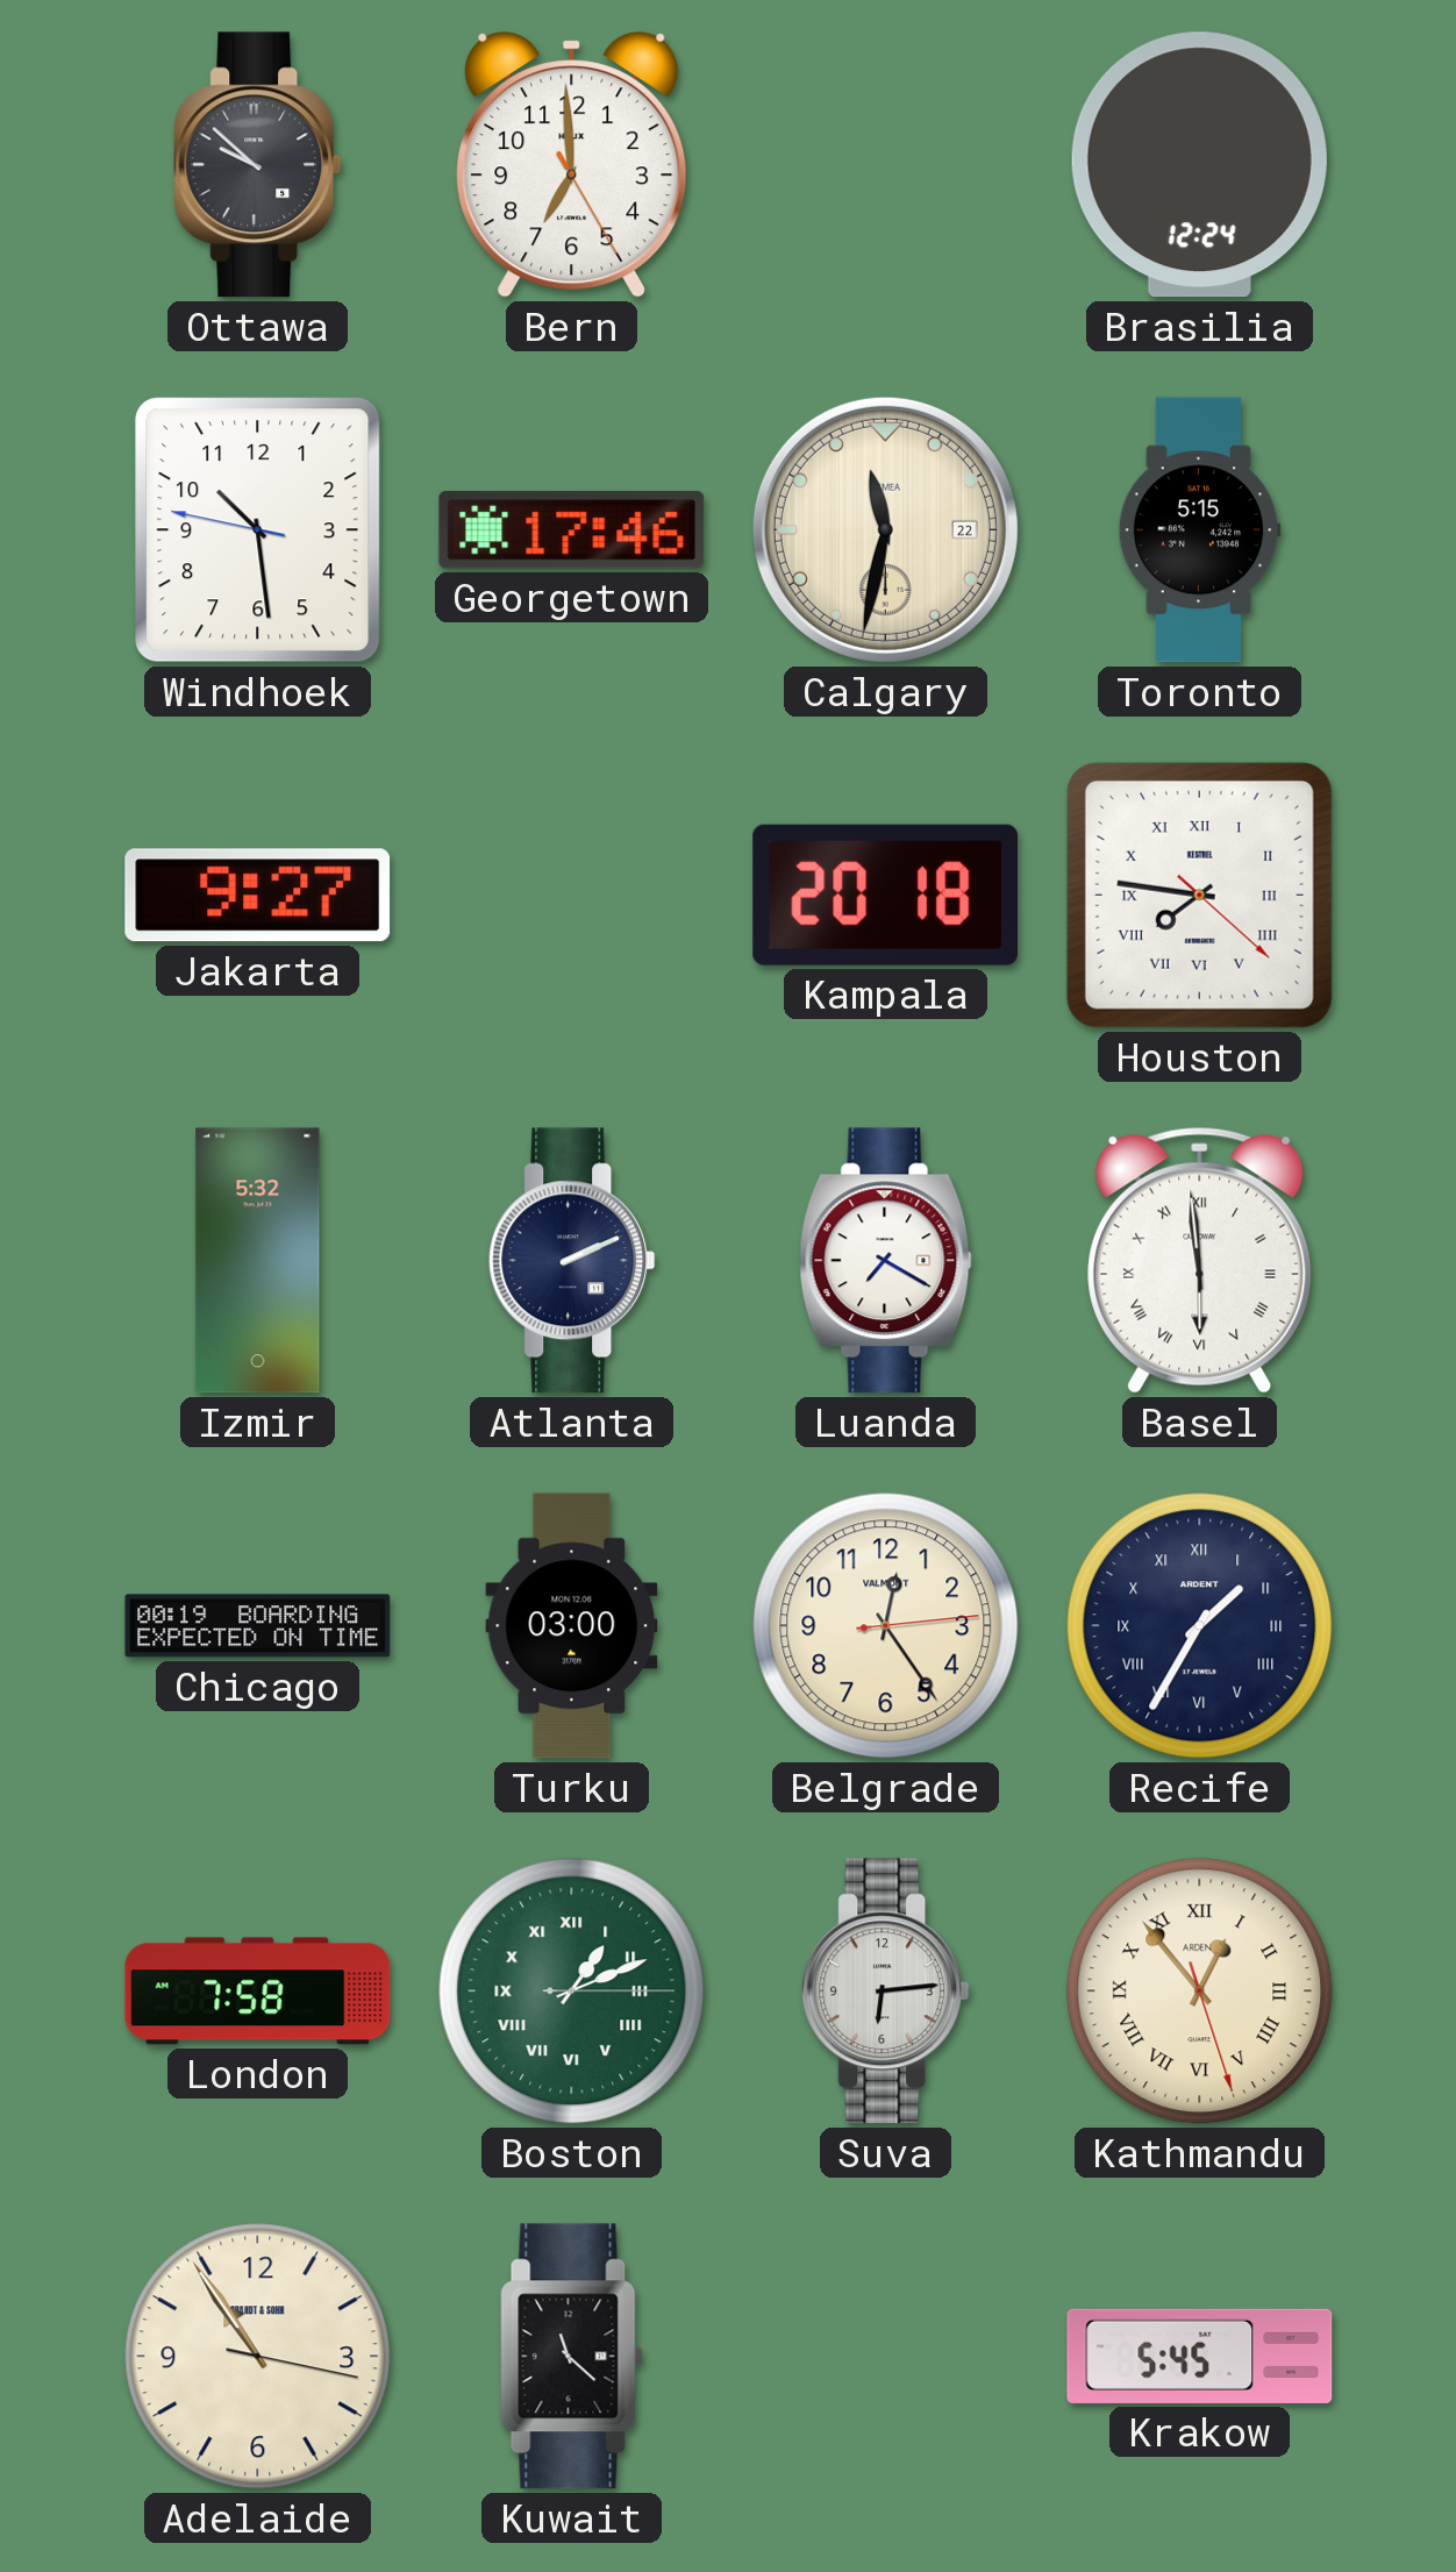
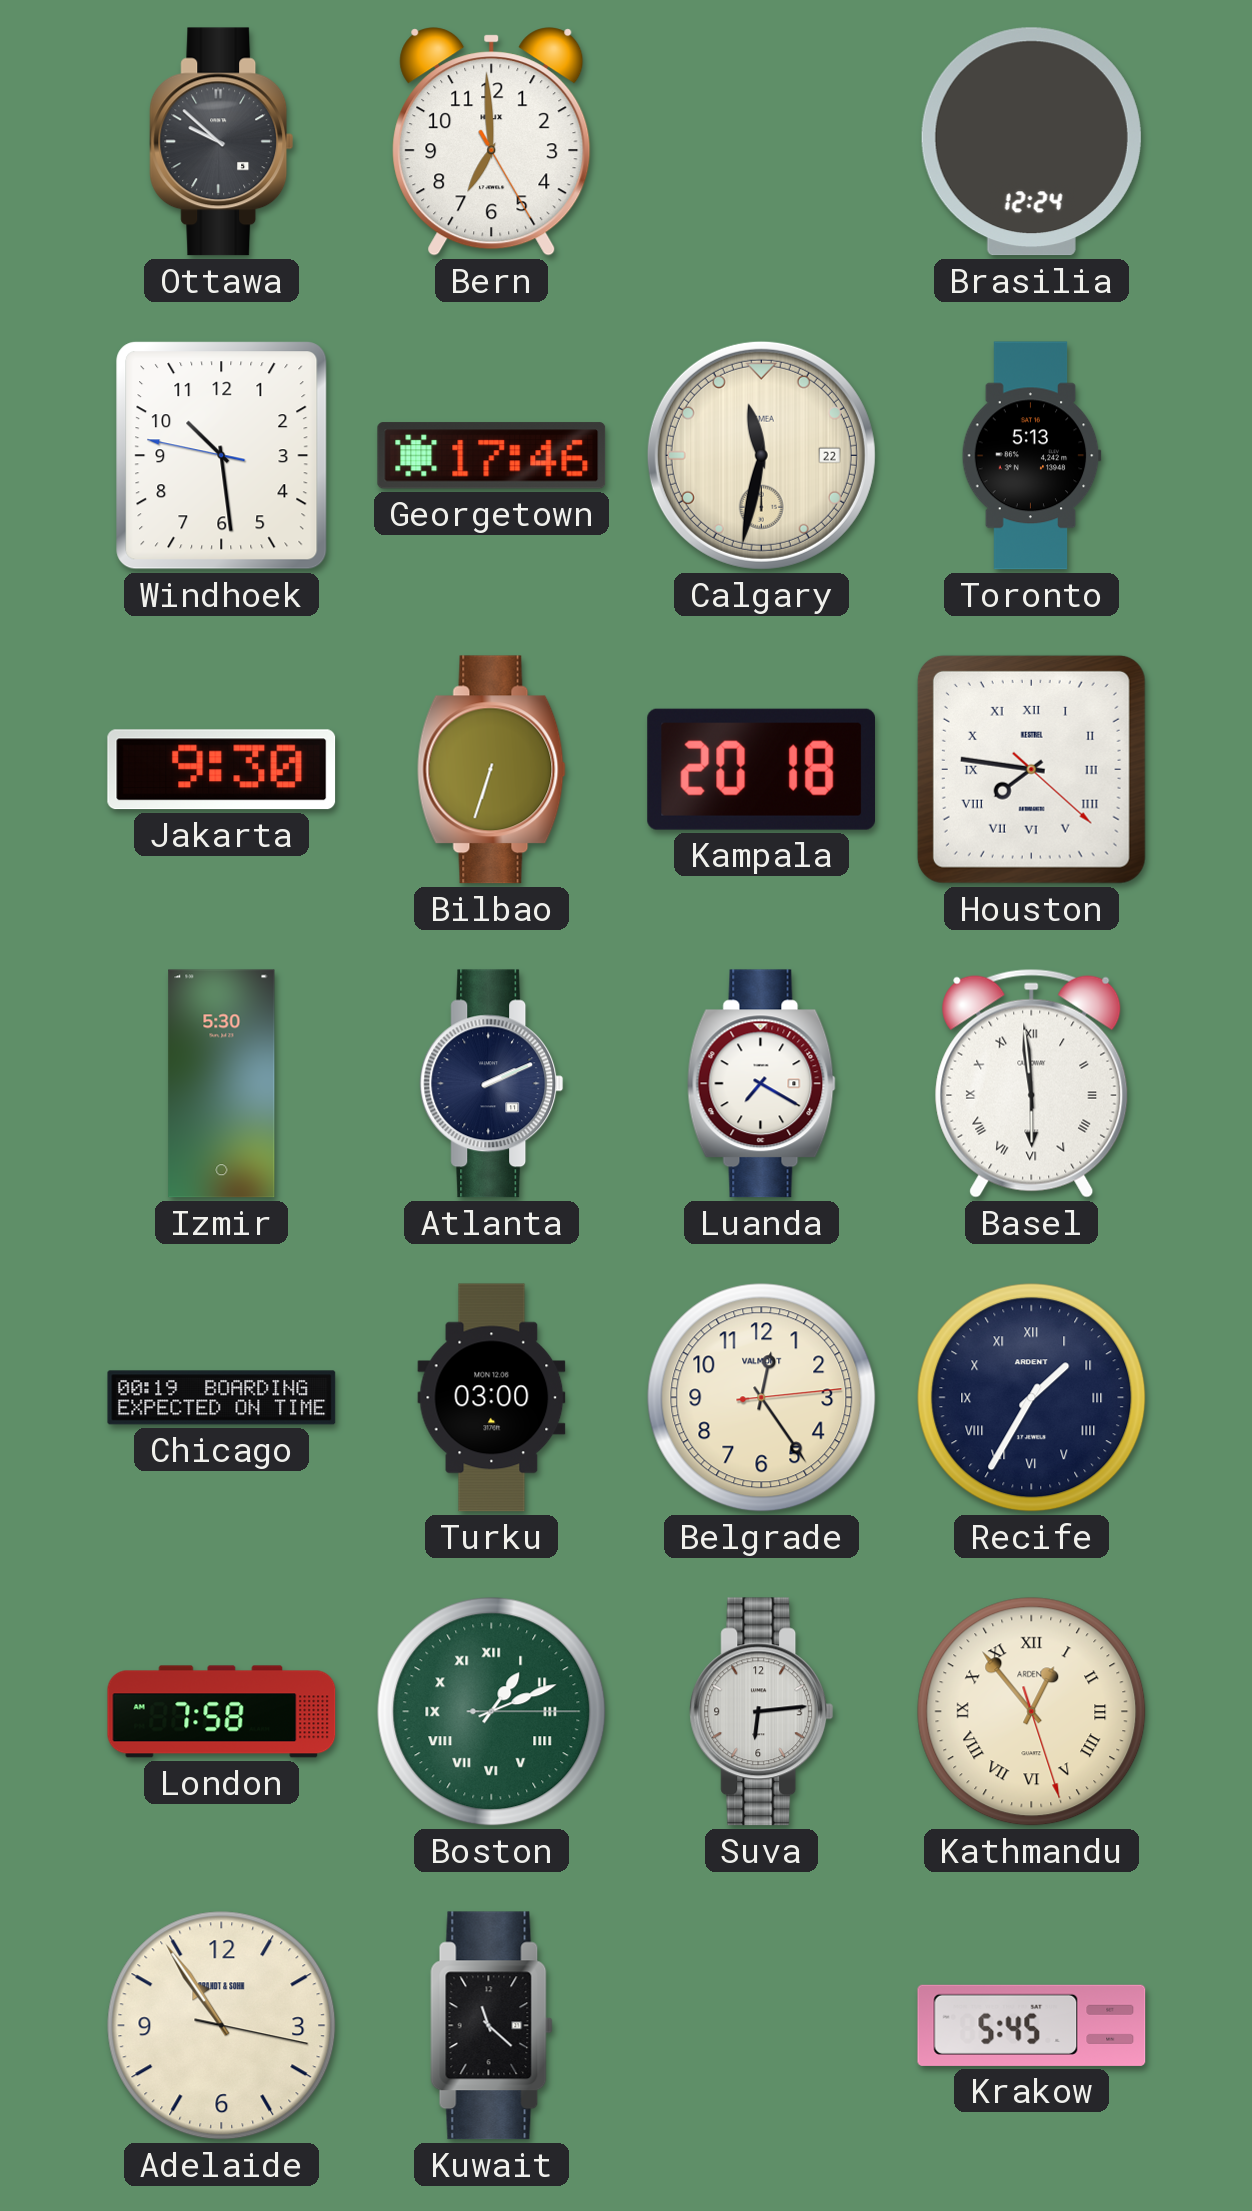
Toronto: 5:15 -> 5:13 (1031, 456)
Jakarta: 9:27 -> 9:30 (222, 770)
Bilbao: none -> 6:33 (491, 770)
Izmir: 5:32 -> 5:30 (222, 1084)
